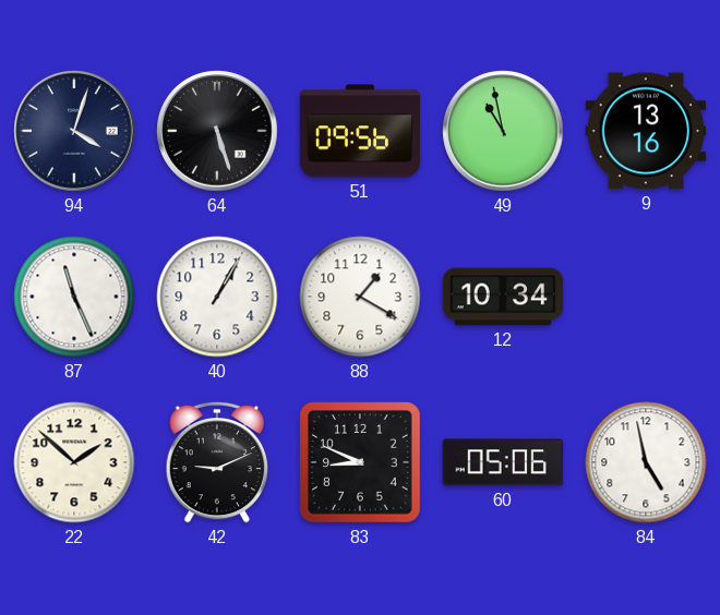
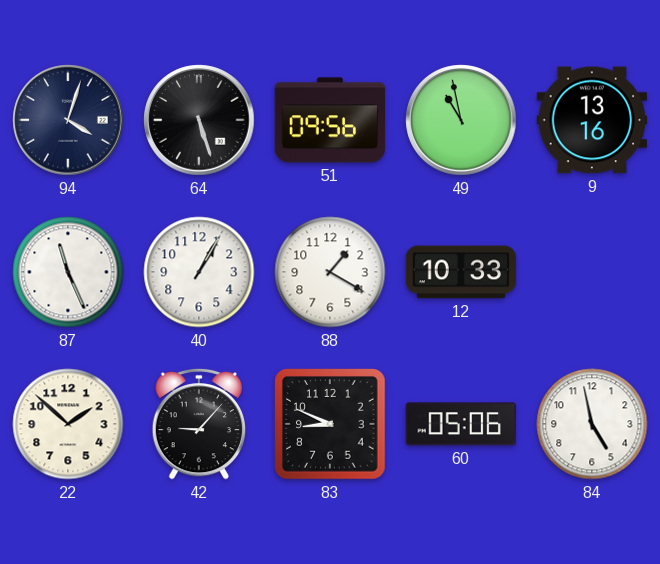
12: 10:34 -> 10:33 (461, 272)
42: 9:11 -> 9:07 (199, 424)
